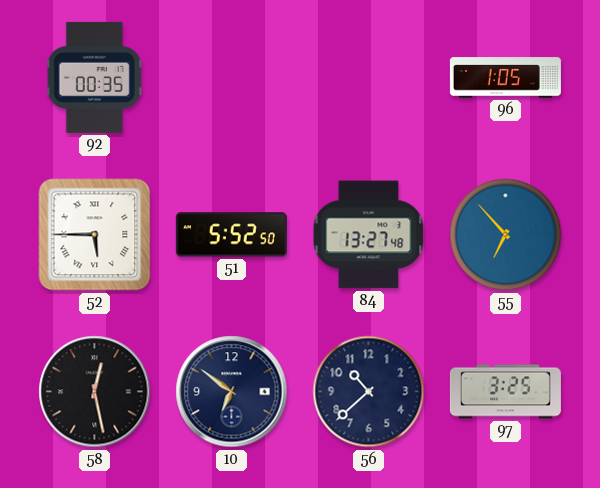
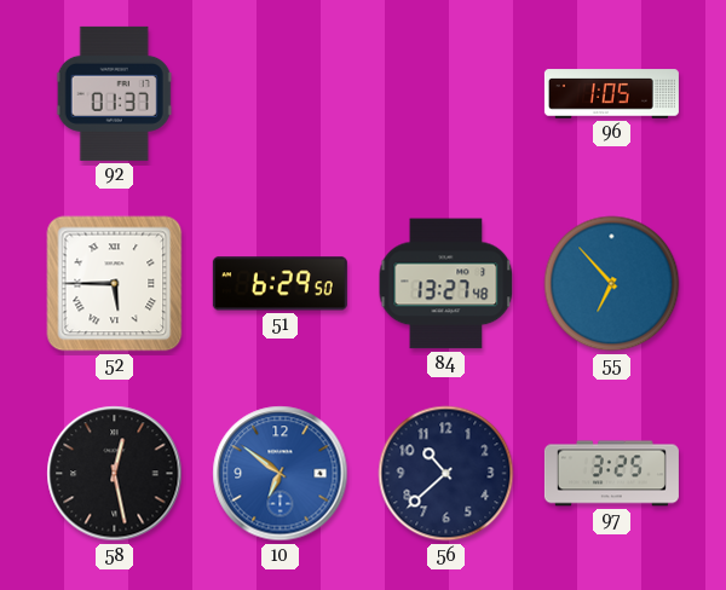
92: 00:35 -> 01:37 (114, 93)
51: 5:52 -> 6:29 (280, 284)
10 dial: navy -> blue (281, 474)
